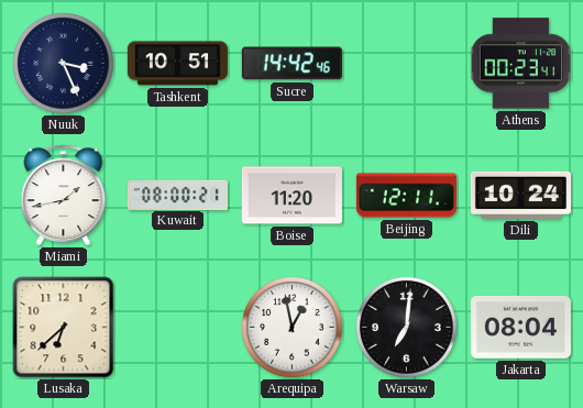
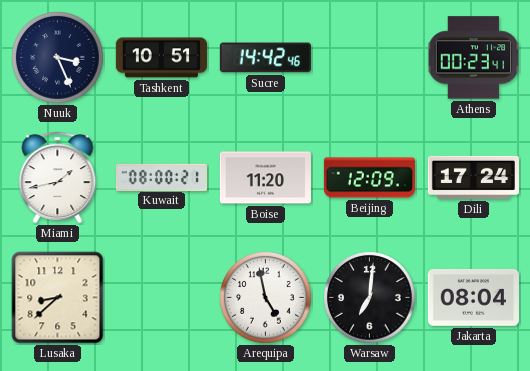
Beijing: 12:11 -> 12:09 (369, 178)
Dili: 10:24 -> 17:24 (473, 177)
Lusaka: 6:38 -> 8:38 (58, 298)
Arequipa: 12:58 -> 4:58 (266, 298)
